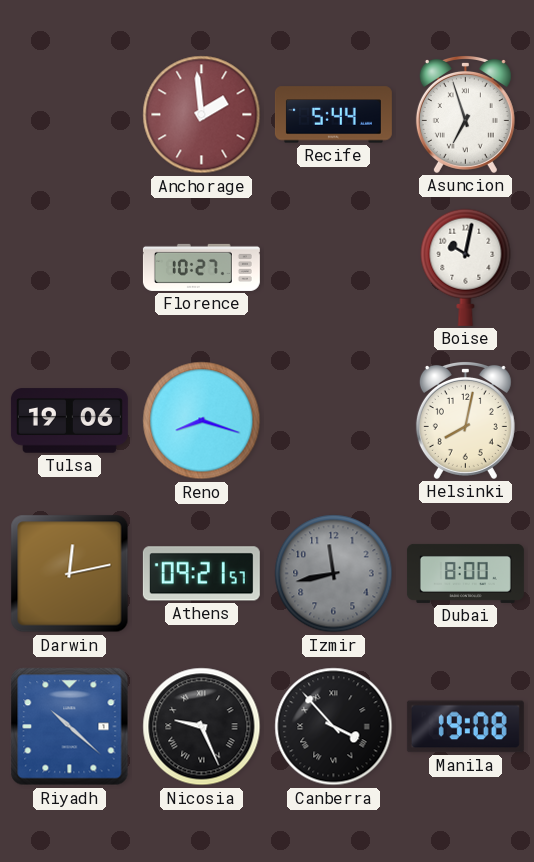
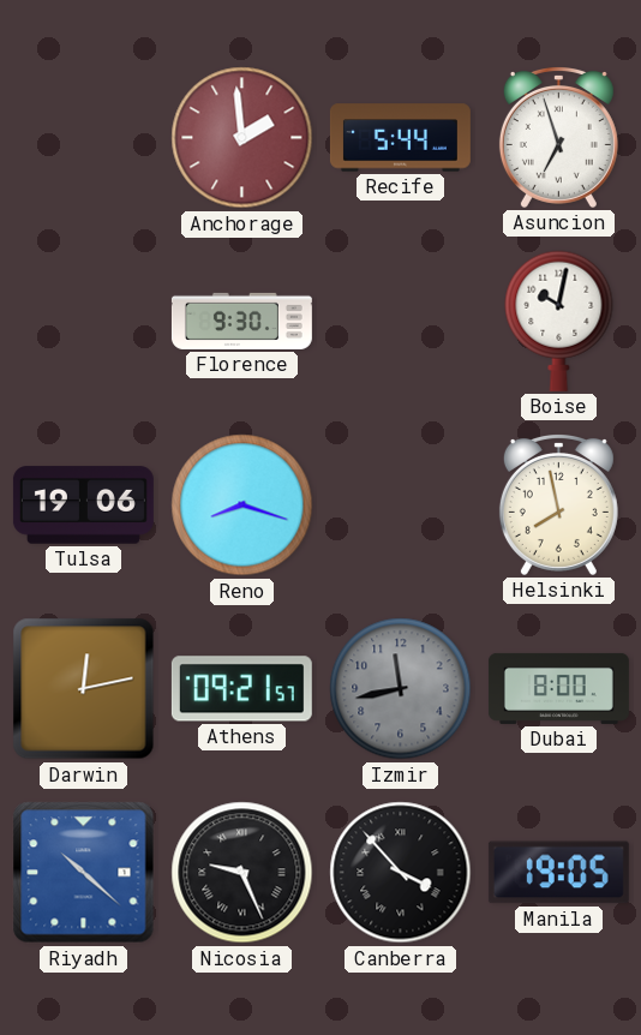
Florence: 10:27 -> 9:30 (241, 321)
Helsinki: 8:02 -> 7:58 (558, 505)
Manila: 19:08 -> 19:05 (558, 873)
